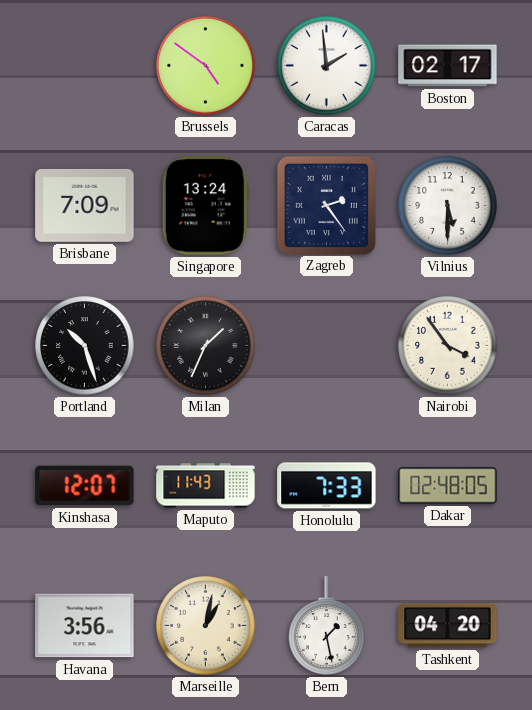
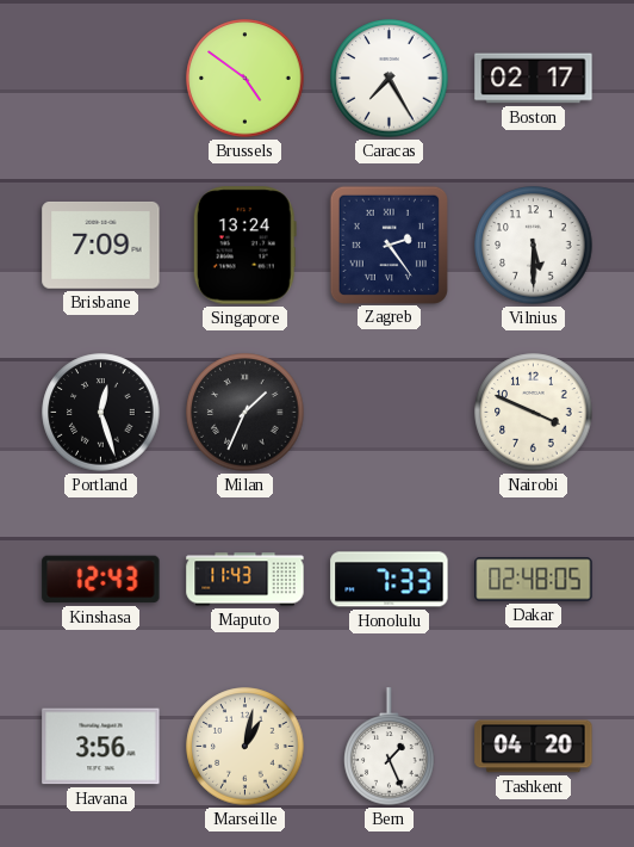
Caracas: 1:59 -> 7:25 (390, 79)
Portland: 10:27 -> 12:27 (101, 413)
Nairobi: 3:54 -> 3:49 (534, 413)
Kinshasa: 12:07 -> 12:43 (101, 580)
Bern: 1:28 -> 1:26 (390, 747)
